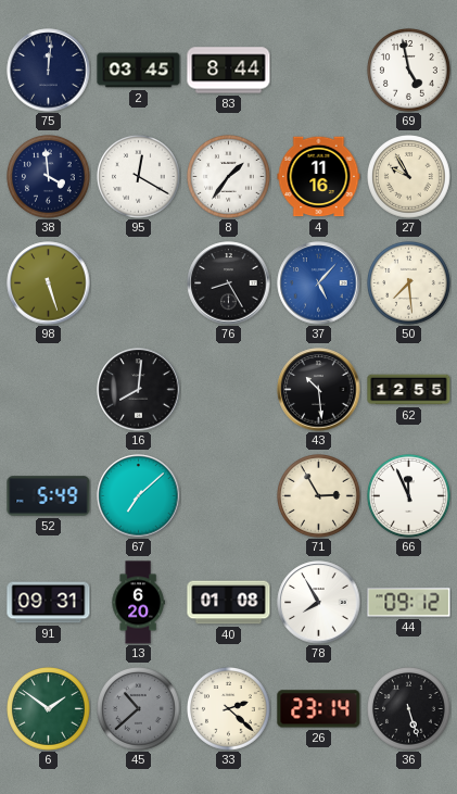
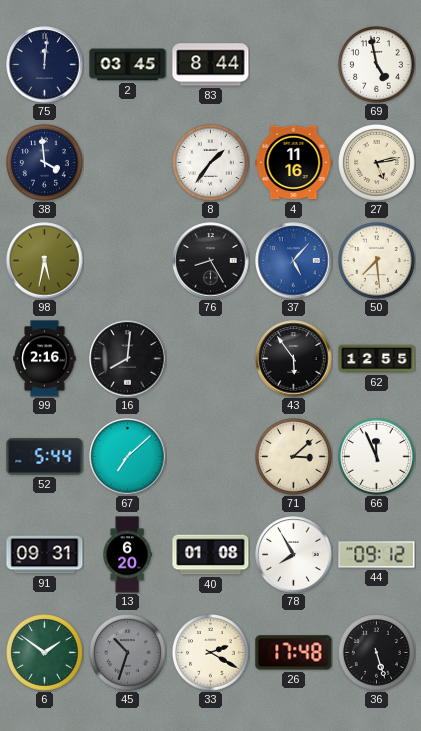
95: 12:20 -> none (139, 177)
27: 9:55 -> 5:13 (377, 163)
98: 5:27 -> 5:32 (45, 261)
99: none -> 2:16 (45, 359)
43: 10:29 -> 5:54 (294, 359)
52: 5:49 -> 5:44 (45, 457)
71: 2:55 -> 3:08 (294, 457)
45: 10:38 -> 10:33 (128, 653)
33: 2:22 -> 2:20 (211, 653)
26: 23:14 -> 17:48 (294, 653)
